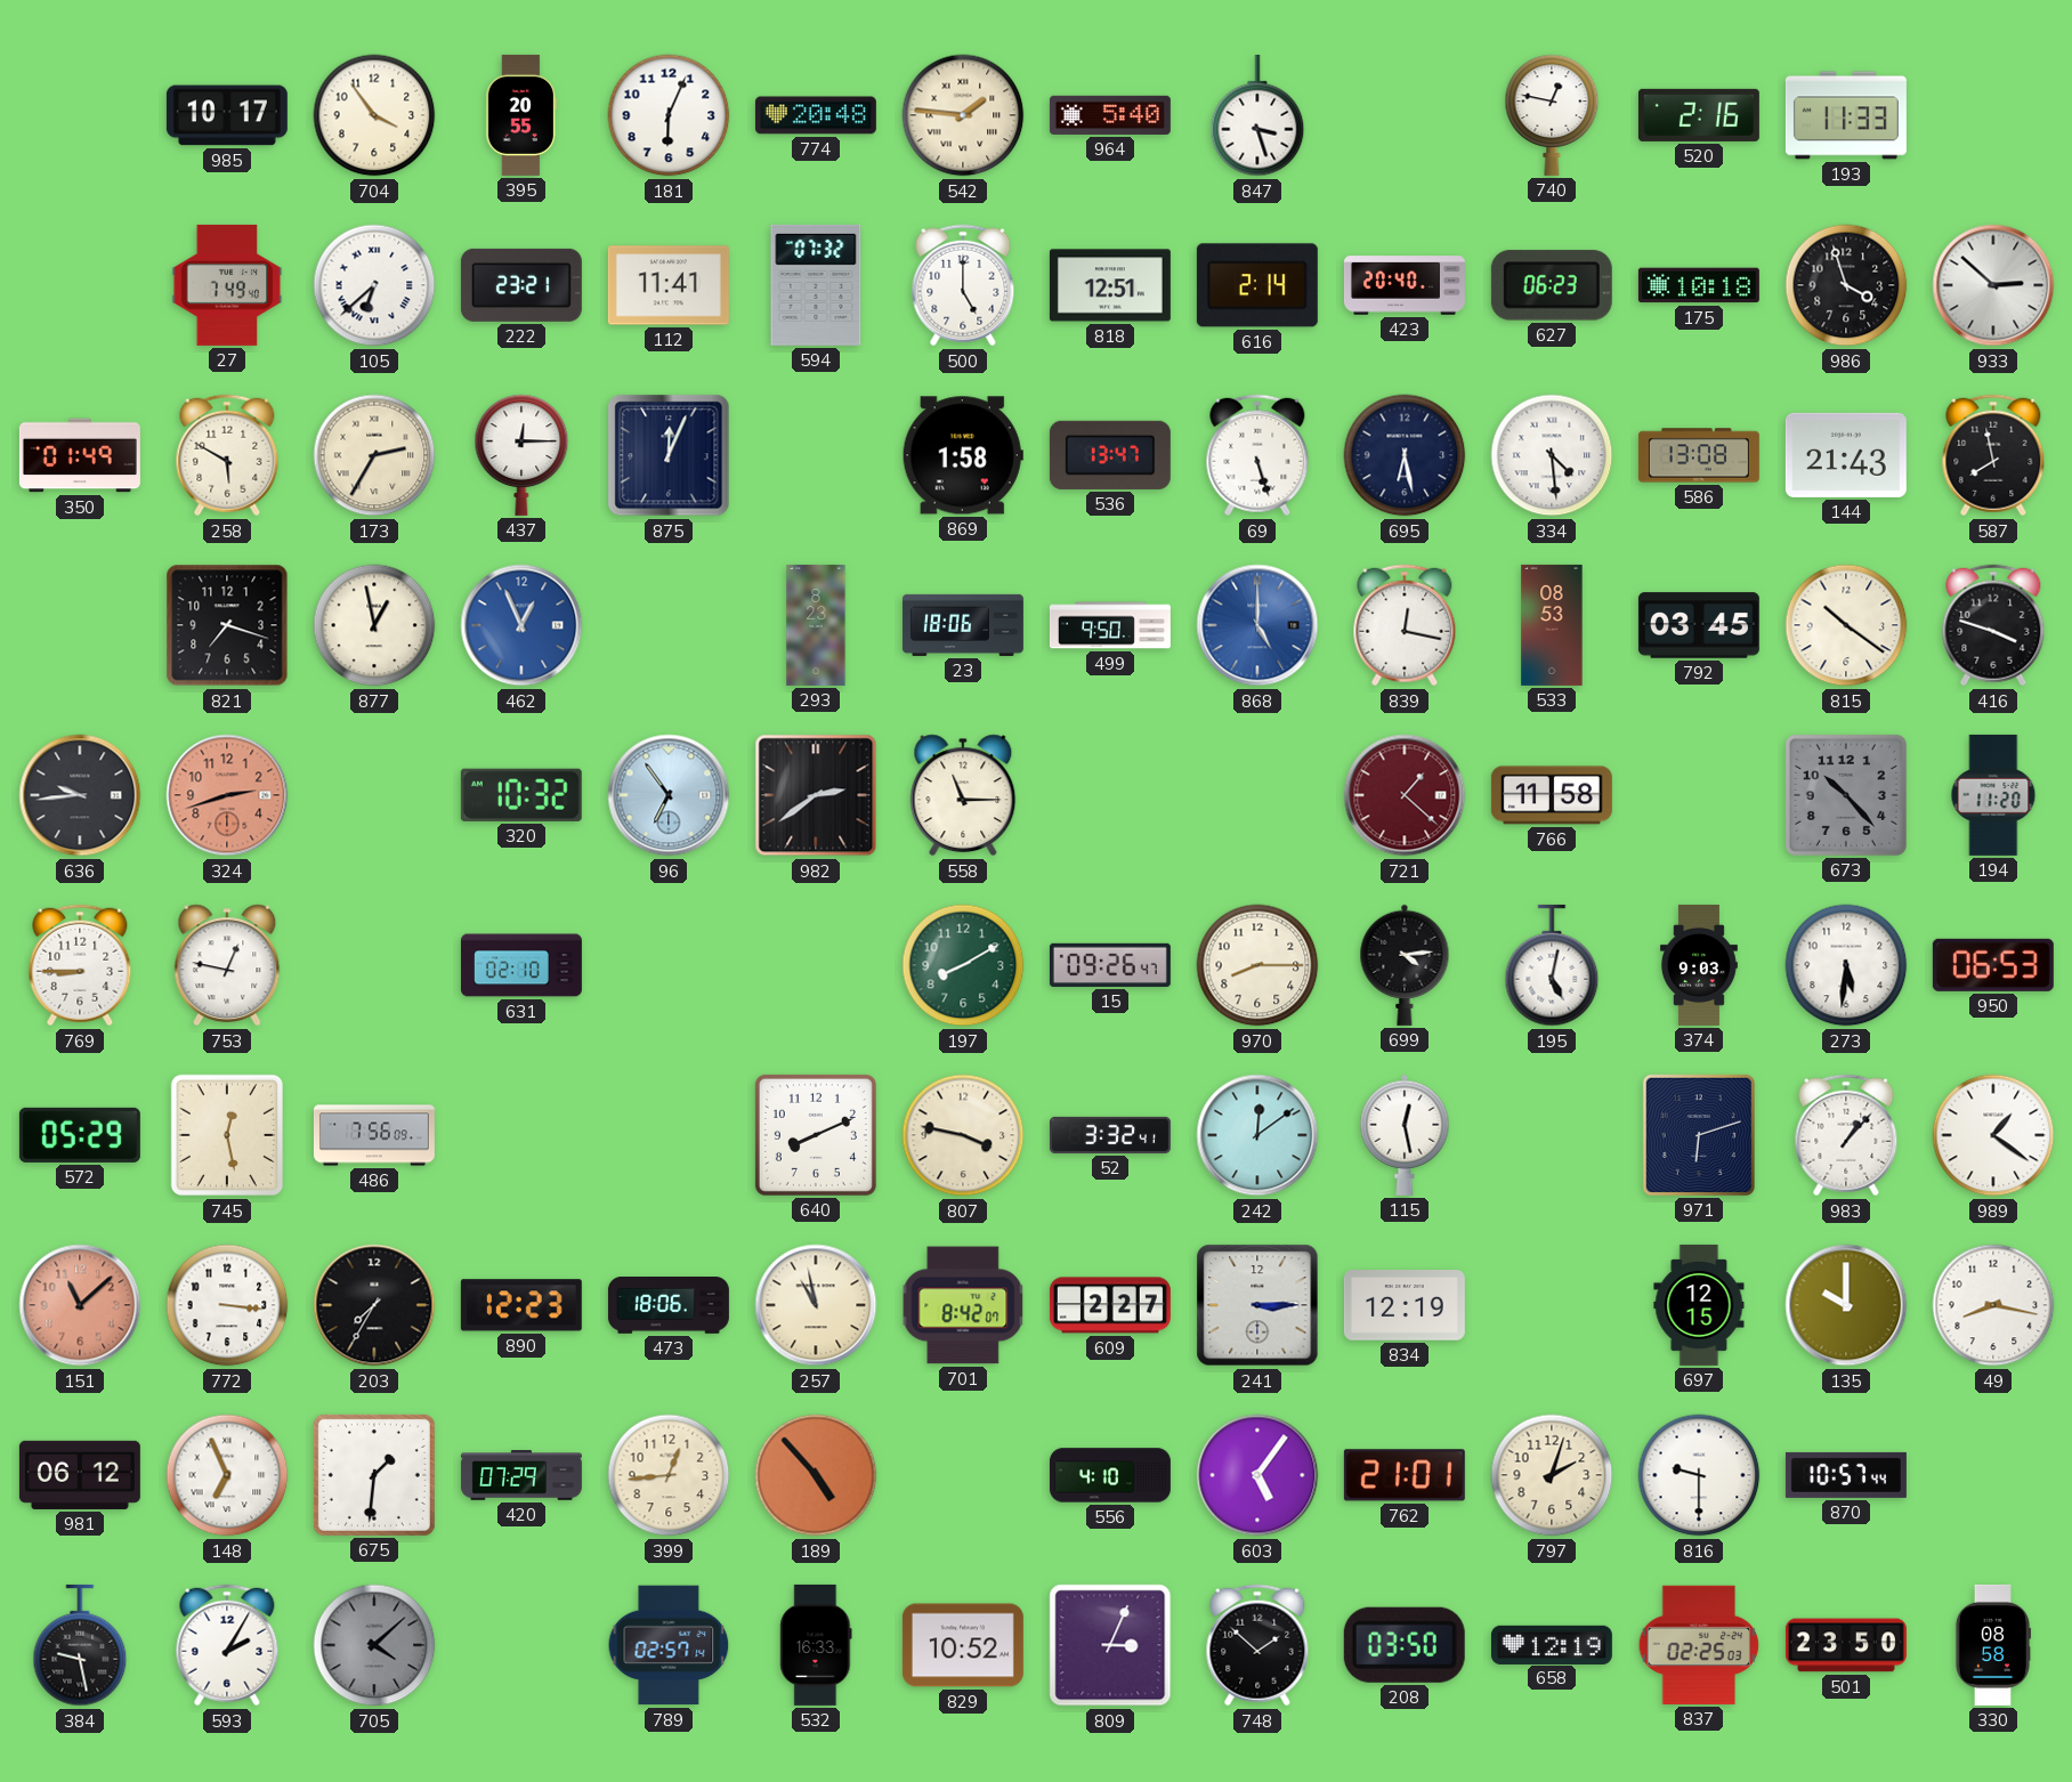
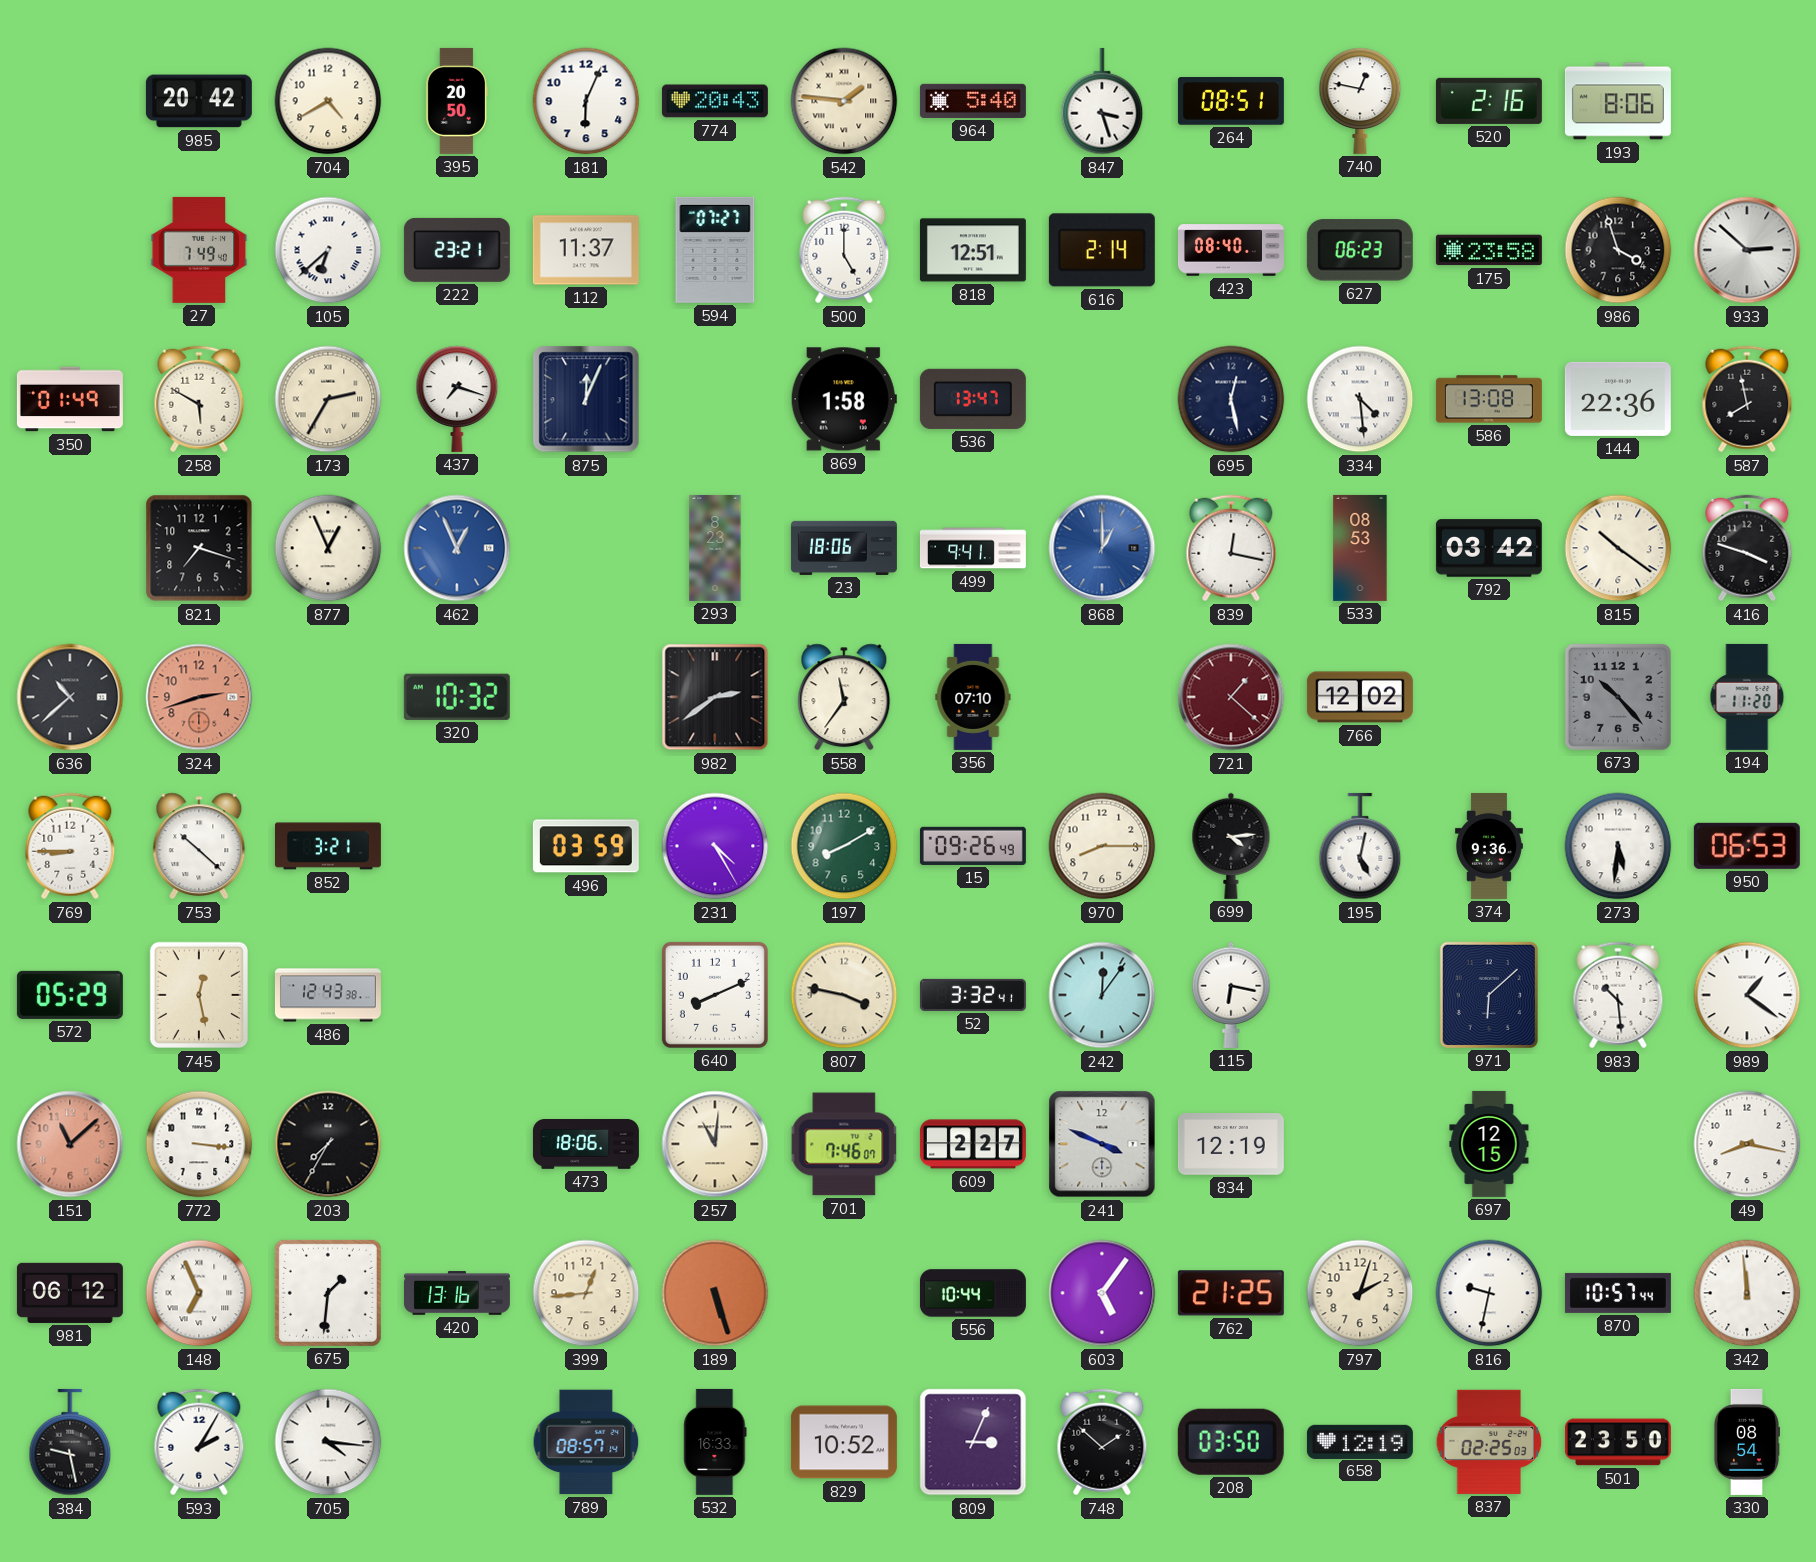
985: 10:17 -> 20:42 (199, 101)
704: 3:54 -> 4:40 (328, 101)
395: 20:55 -> 20:50 (457, 101)
774: 20:48 -> 20:43 (715, 101)
264: none -> 08:51 (1231, 101)
193: 11:33 -> 8:06 (1618, 101)
112: 11:41 -> 11:37 (586, 250)
594: 07:32 -> 07:27 (715, 250)
423: 20:40 -> 08:40 (1231, 250)
175: 10:18 -> 23:58 (1489, 250)
437: 12:15 -> 7:18 (457, 399)
69: 5:27 -> none (1257, 455)
695: 6:28 -> 12:28 (1231, 399)
144: 21:43 -> 22:36 (1618, 399)
877: 12:58 -> 12:56 (328, 548)
499: 9:50 -> 9:41 (973, 548)
868: 5:00 -> 1:00 (1102, 548)
792: 03:45 -> 03:42 (1489, 548)
636: 9:44 -> 10:38 (70, 697)
96: 6:54 -> none (669, 795)
558: 11:15 -> 11:36 (844, 697)
356: none -> 07:10 (973, 697)
766: 11:58 -> 12:02 (1360, 697)
753: 12:47 -> 10:22 (199, 846)
852: none -> 3:21 (328, 846)
631: 02:10 -> none (521, 965)
496: none -> 03:59 (586, 846)
231: none -> 4:25 (715, 846)
15: 09:26:47 -> 09:26:49 (973, 846)
374: 9:03 -> 9:36 (1489, 846)
486: 7:56 -> 12:43 (328, 995)
242: 12:09 -> 12:06 (1102, 995)
115: 12:28 -> 6:17 (1231, 995)
971: 6:12 -> 6:08 (1489, 995)
983: 1:07 -> 10:29 (1618, 995)
890: 12:23 -> none (521, 1305)
257: 10:58 -> 11:01 (715, 1144)
701: 8:42 -> 7:46 (844, 1144)
241: 3:15 -> 3:49 (1102, 1144)
135: 10:00 -> none (1846, 1305)
420: 07:29 -> 13:16 (457, 1293)
189: 4:53 -> 5:27 (715, 1293)
556: 4:10 -> 10:44 (973, 1293)
762: 21:01 -> 21:25 (1231, 1293)
816: 9:30 -> 9:32 (1489, 1293)
342: none -> 11:59 (1747, 1293)
705: 4:08 -> 4:16 (328, 1442)
705 dial: grey -> white (328, 1442)
789: 02:57 -> 08:57 (586, 1442)
330: 08:58 -> 08:54 (1746, 1442)
